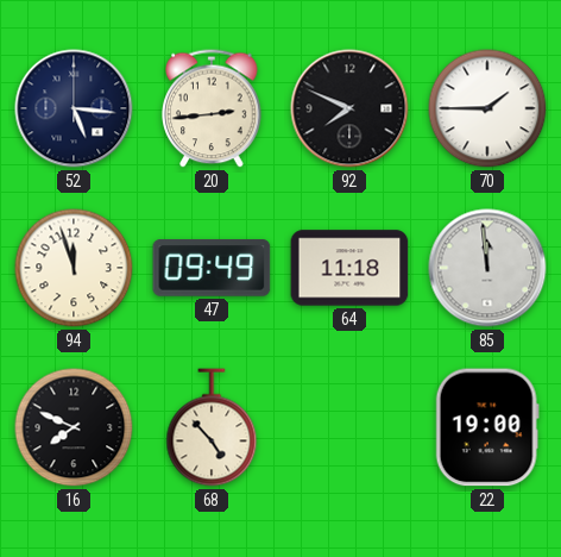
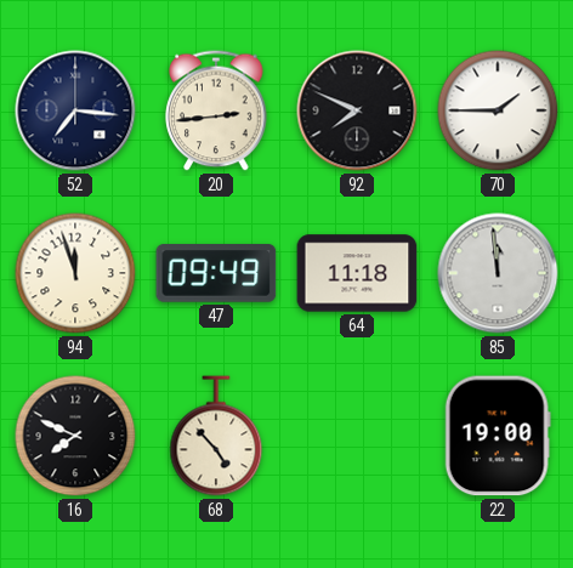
52: 5:16 -> 7:16 (75, 110)
